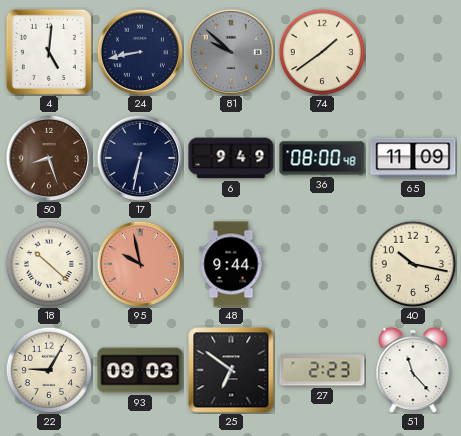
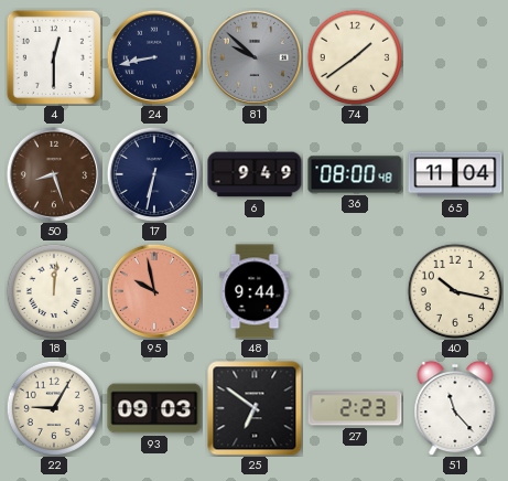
4: 5:01 -> 12:30 (54, 57)
65: 11:09 -> 11:04 (455, 174)
18: 10:22 -> 12:01 (54, 291)
